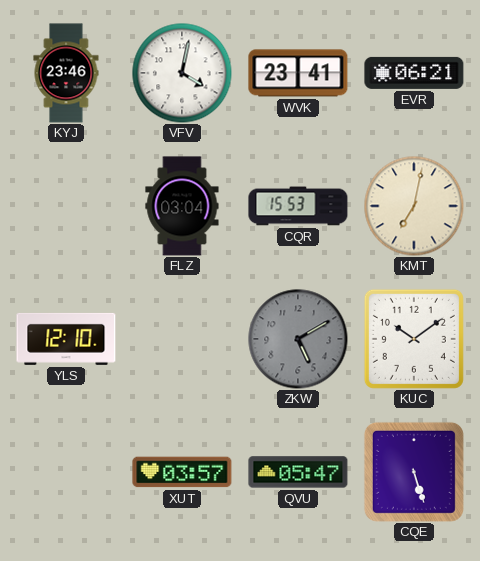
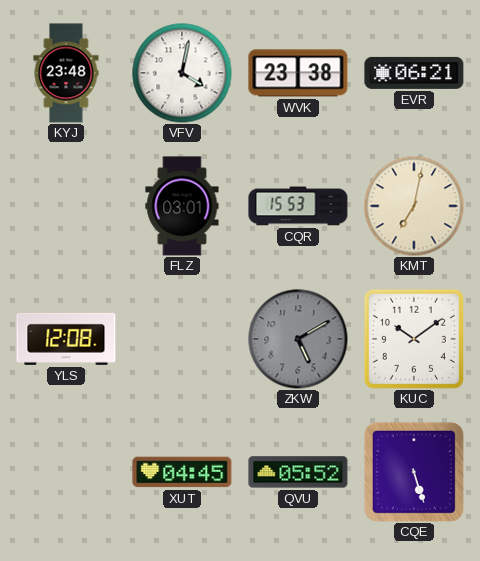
KYJ: 23:46 -> 23:48 (66, 73)
WVK: 23:41 -> 23:38 (298, 73)
FLZ: 03:04 -> 03:01 (182, 206)
YLS: 12:10 -> 12:08 (66, 339)
XUT: 03:57 -> 04:45 (182, 472)
QVU: 05:47 -> 05:52 (298, 472)
